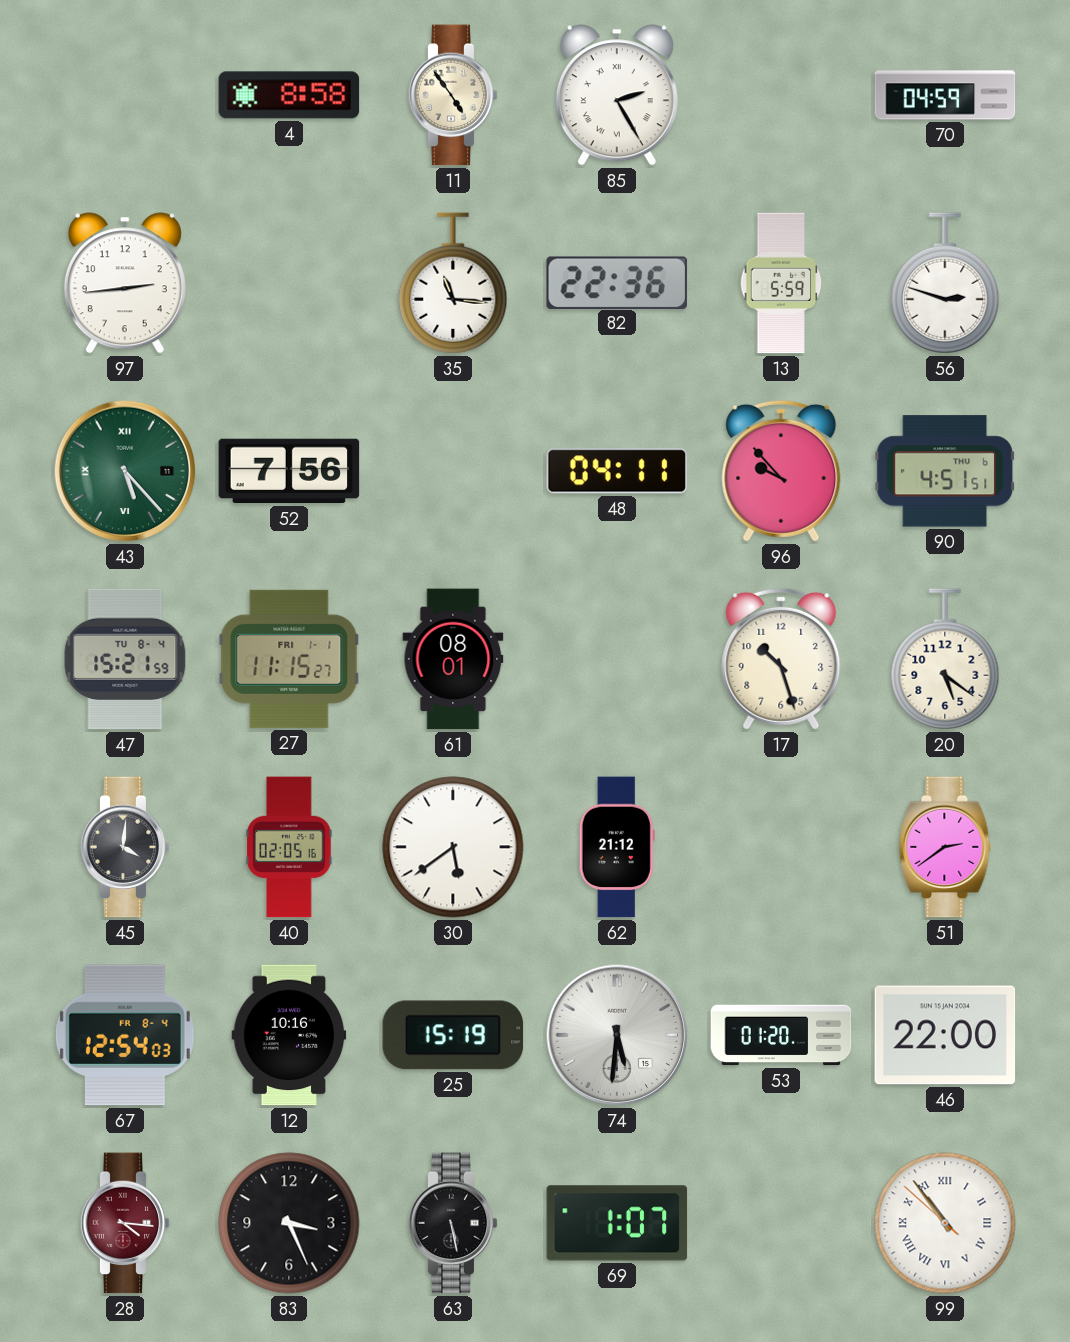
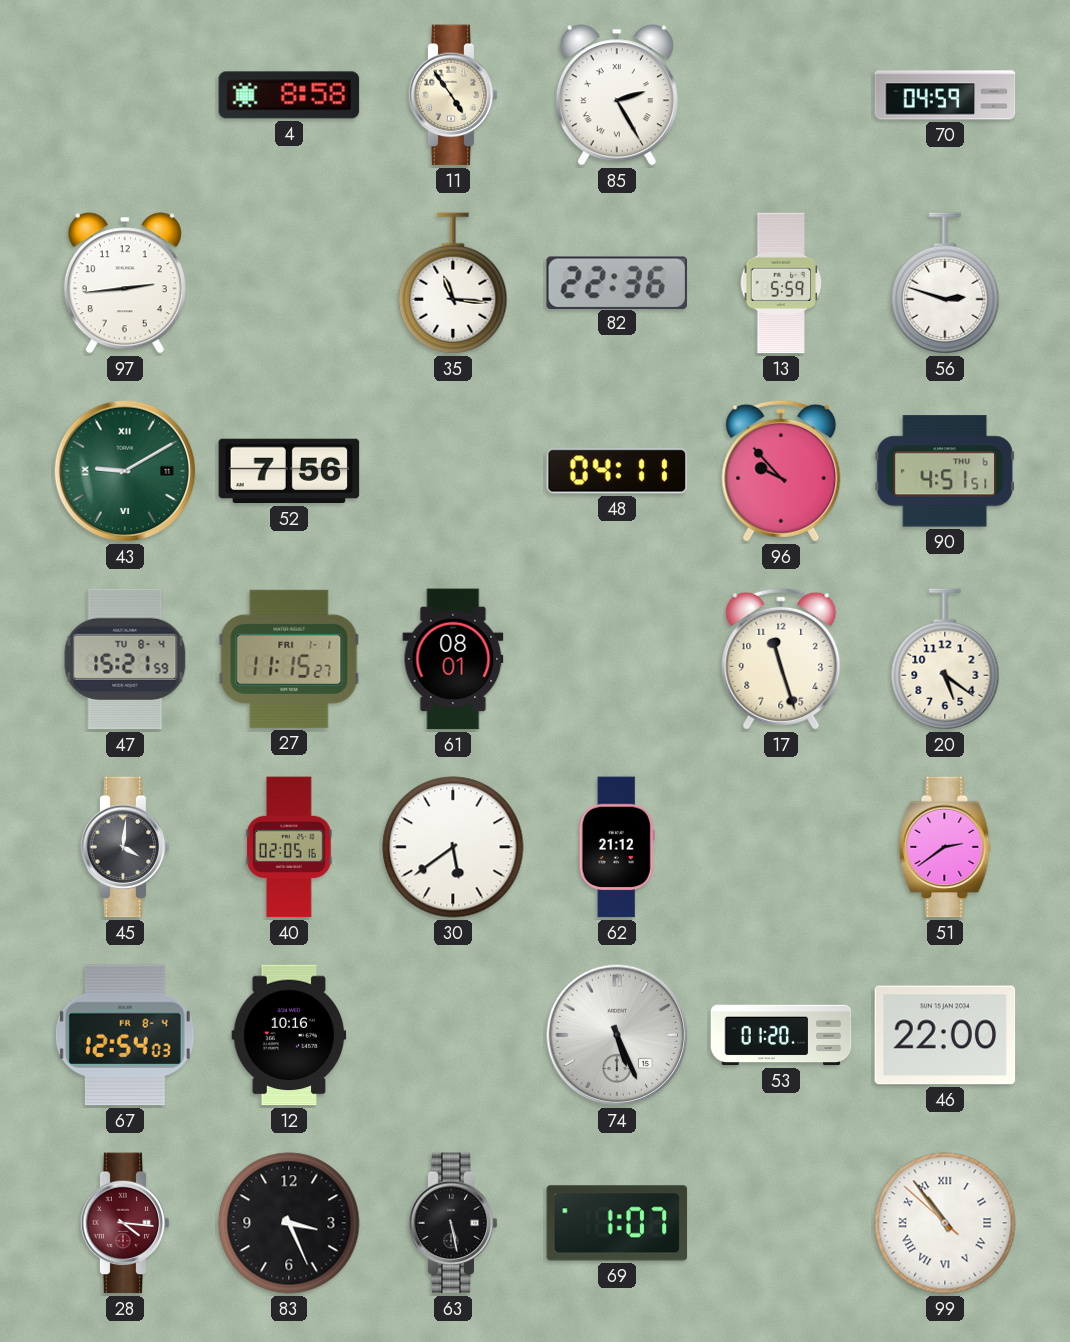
43: 5:23 -> 9:10 (125, 471)
17: 10:27 -> 11:27 (781, 659)
25: 15:19 -> none (453, 1035)
74: 5:31 -> 5:26 (617, 1035)
